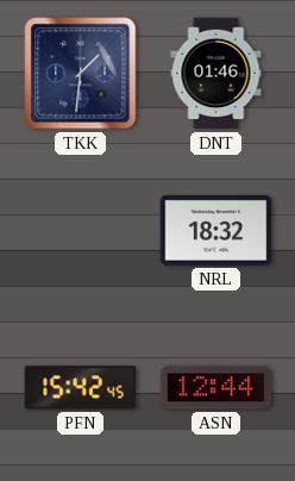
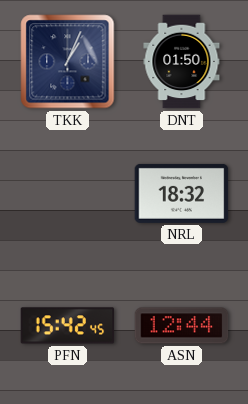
TKK: 1:31 -> 1:04 (68, 62)
DNT: 01:46 -> 01:50 (182, 62)
